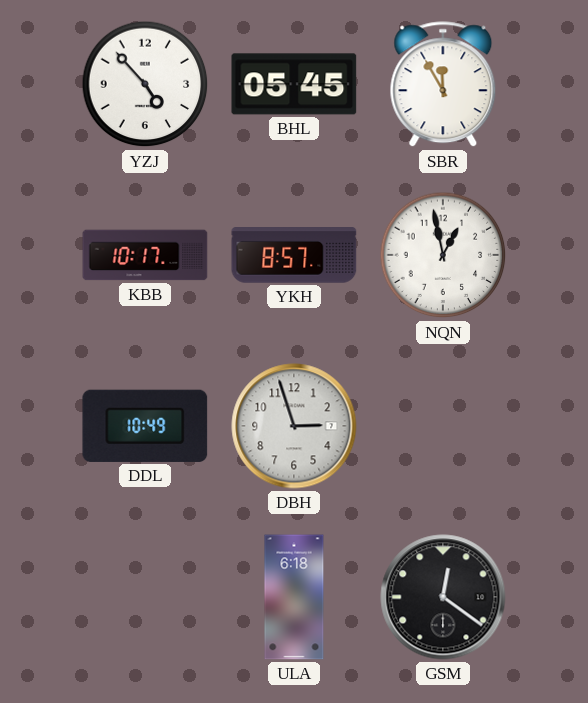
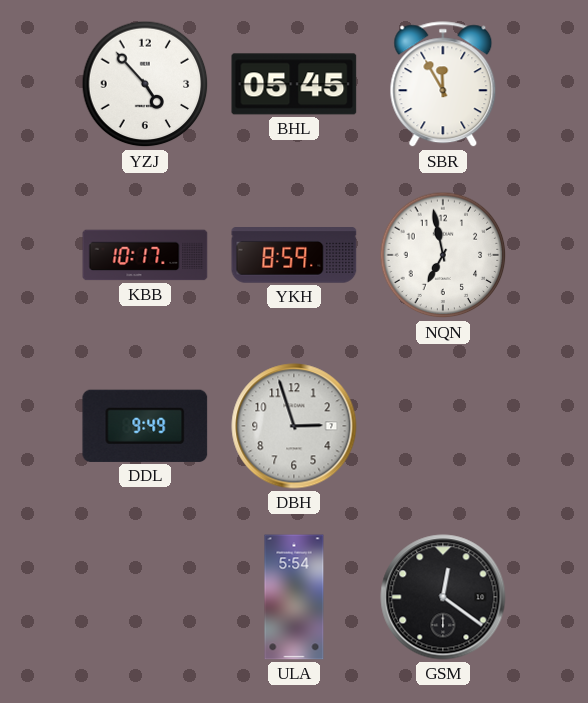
YKH: 8:57 -> 8:59 (294, 255)
NQN: 12:58 -> 6:58 (443, 255)
DDL: 10:49 -> 9:49 (145, 426)
ULA: 6:18 -> 5:54 (294, 597)
